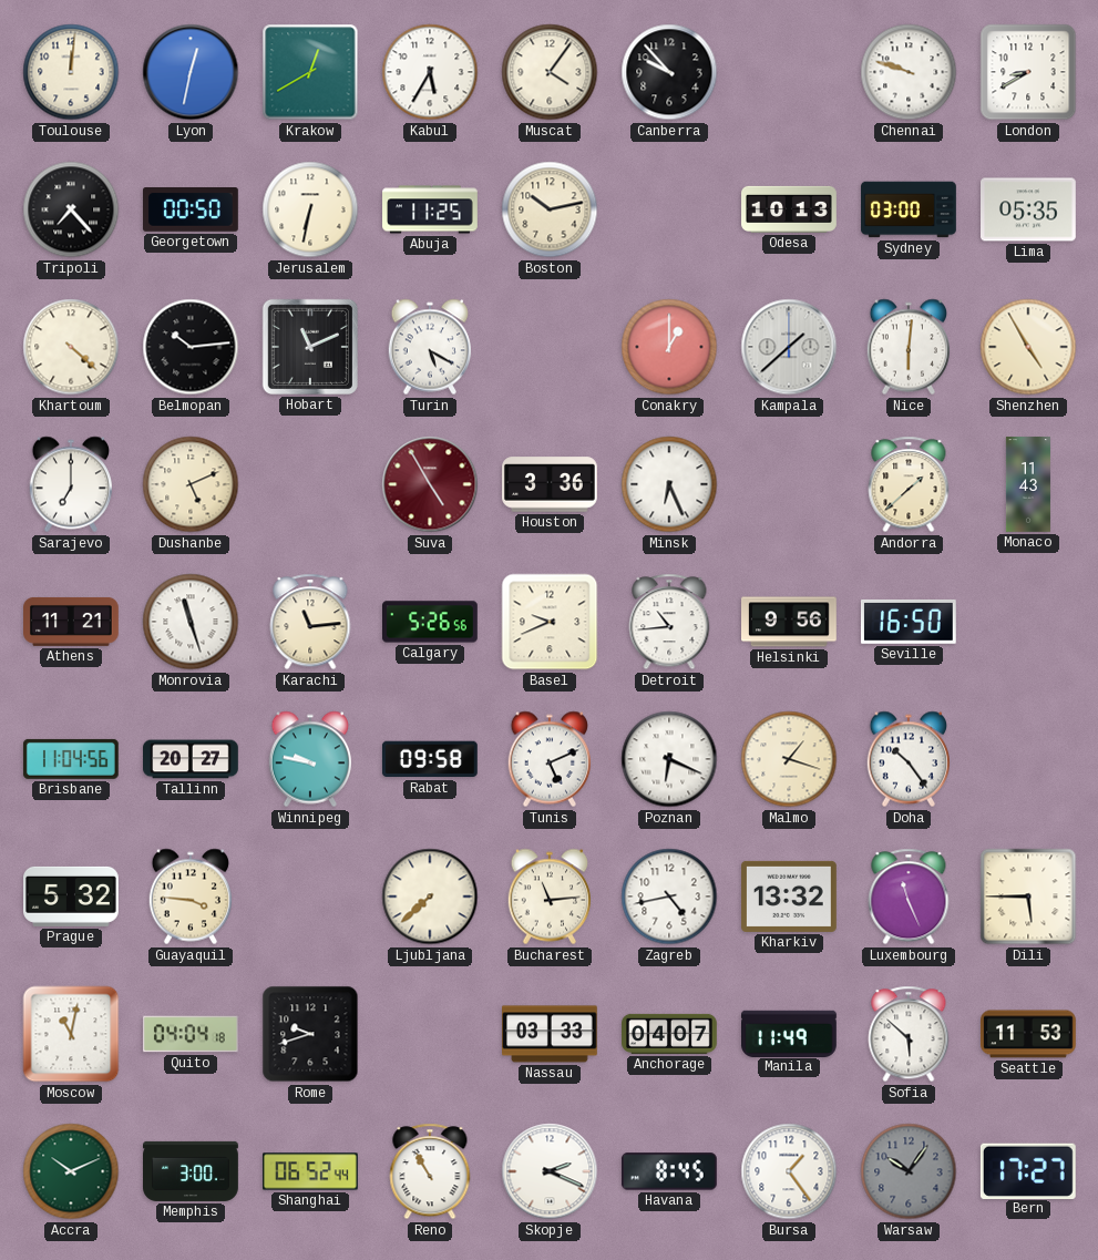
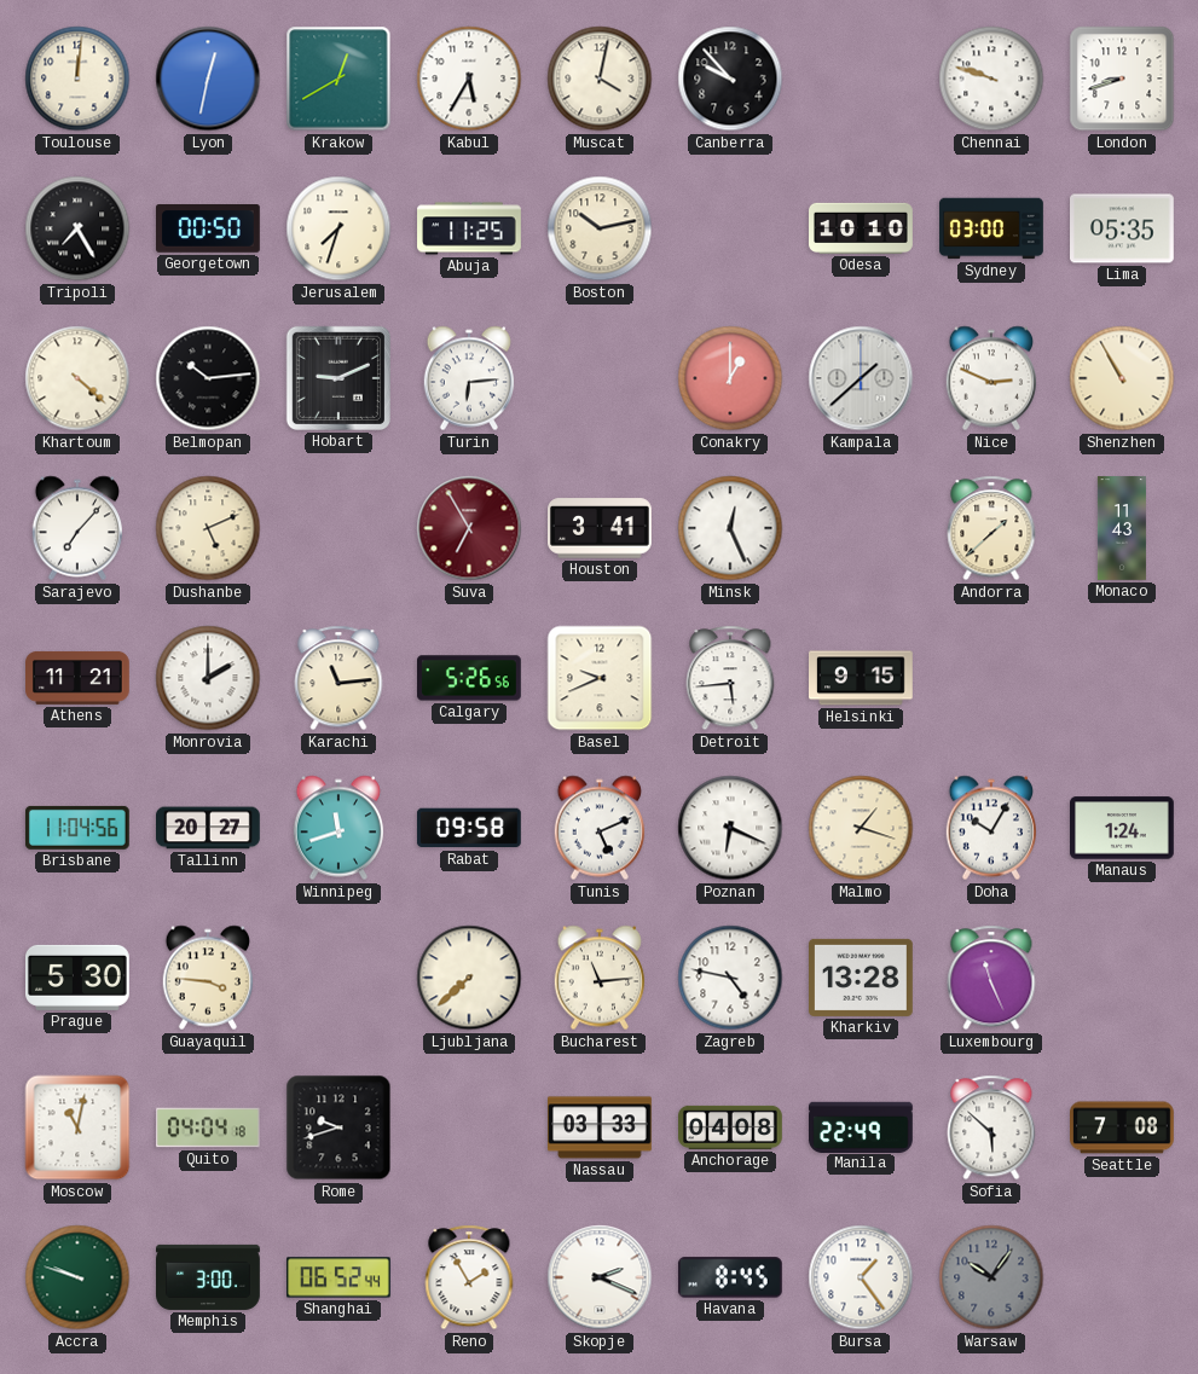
Muscat: 4:06 -> 4:02 (600, 79)
London: 8:40 -> 8:42 (1122, 79)
Tripoli: 7:23 -> 7:25 (77, 228)
Jerusalem: 6:32 -> 7:33 (338, 228)
Odesa: 10:13 -> 10:10 (861, 228)
Hobart: 11:11 -> 9:11 (338, 378)
Turin: 5:20 -> 6:14 (469, 378)
Nice: 6:01 -> 2:49 (991, 378)
Shenzhen: 4:55 -> 10:55 (1122, 378)
Sarajevo: 7:00 -> 7:07 (77, 528)
Suva: 4:55 -> 6:55 (469, 528)
Houston: 3:36 -> 3:41 (601, 528)
Minsk: 6:26 -> 12:26 (730, 528)
Monrovia: 11:27 -> 2:00 (208, 678)
Detroit: 10:44 -> 5:44 (730, 678)
Helsinki: 9:56 -> 9:15 (862, 678)
Seville: 16:50 -> none (909, 622)
Winnipeg: 9:47 -> 11:42 (338, 828)
Doha: 10:24 -> 10:05 (991, 828)
Manaus: none -> 1:24 (1123, 828)
Prague: 5:32 -> 5:30 (79, 978)
Zagreb: 4:43 -> 4:47 (730, 978)
Kharkiv: 13:32 -> 13:28 (862, 978)
Dili: 5:45 -> none (1028, 897)
Anchorage: 04:07 -> 04:08 (731, 1127)
Manila: 11:49 -> 22:49 (862, 1126)
Seattle: 11:53 -> 7:08 (1123, 1127)
Accra: 10:11 -> 9:48 (77, 1277)
Reno: 10:55 -> 1:55 (469, 1277)
Bern: 17:27 -> none (1028, 1170)
